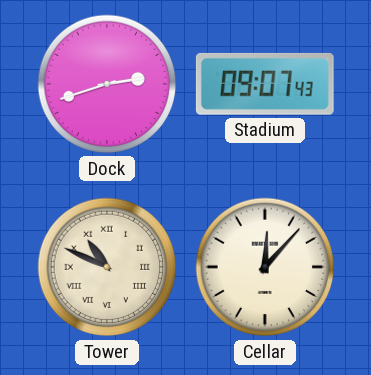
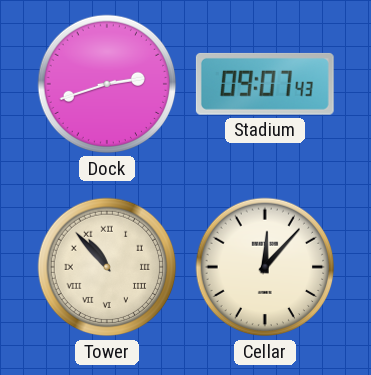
Tower: 10:49 -> 10:53 (107, 267)
